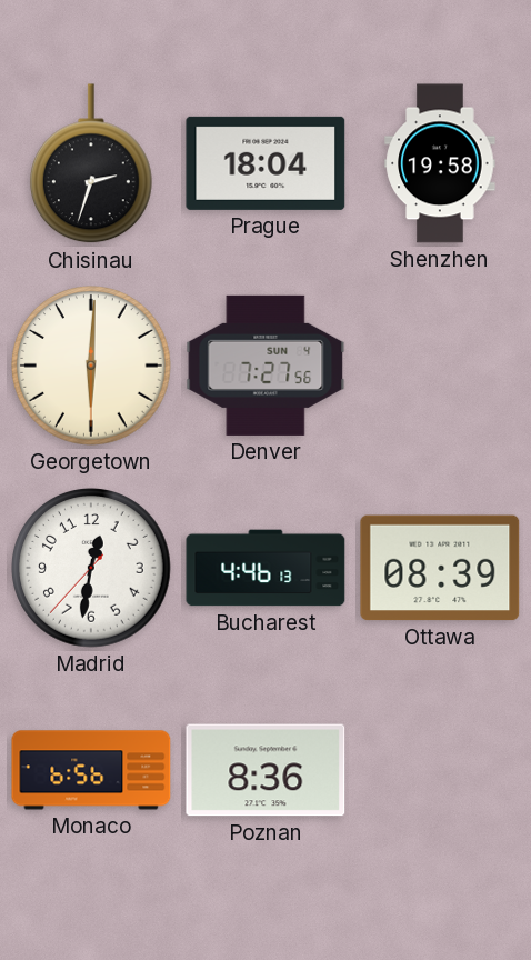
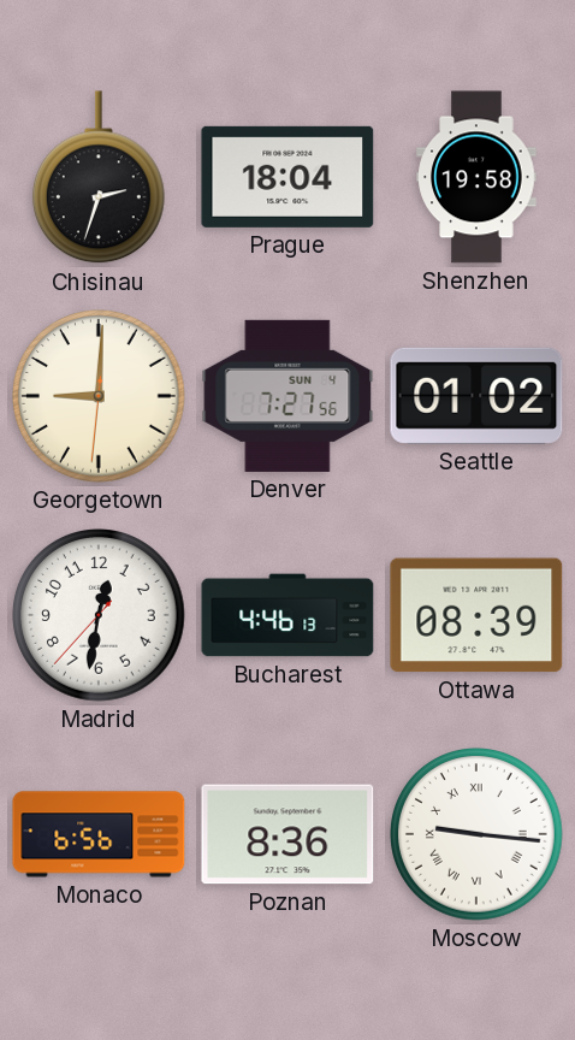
Georgetown: 6:00 -> 9:00 (99, 396)
Seattle: none -> 01:02 (476, 396)
Moscow: none -> 9:16 (476, 834)
